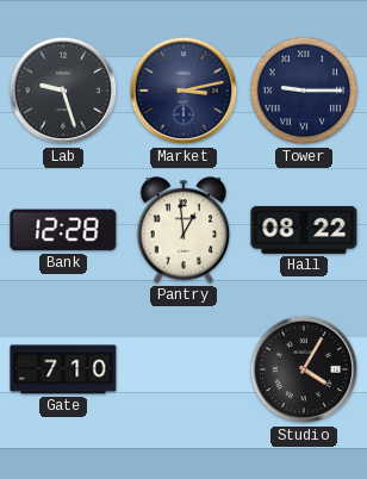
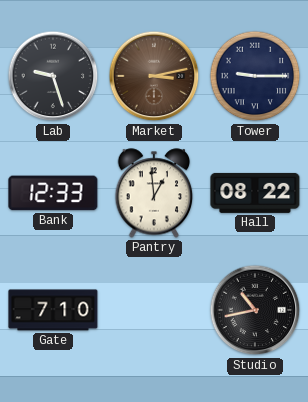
Market dial: navy -> brown (154, 76)
Bank: 12:28 -> 12:33 (53, 193)
Studio: 4:05 -> 10:43 (255, 310)
